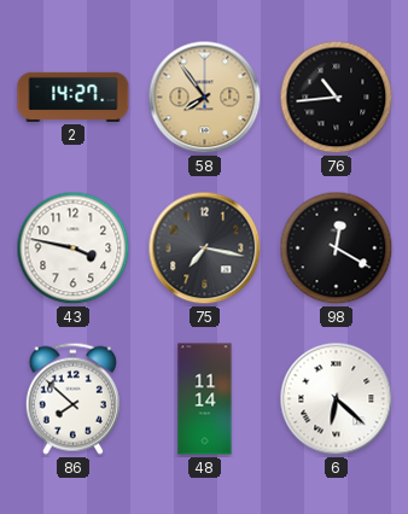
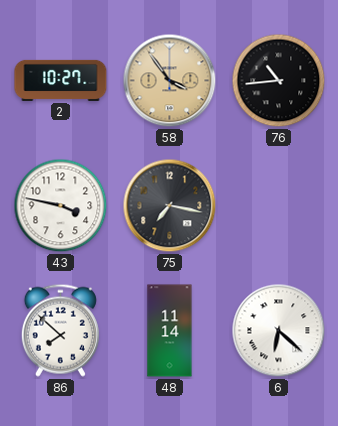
2: 14:27 -> 10:27 (61, 80)
58: 7:54 -> 3:54 (170, 81)
98: 12:20 -> none (337, 249)
